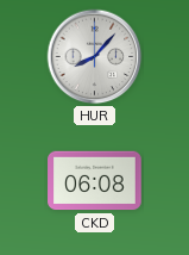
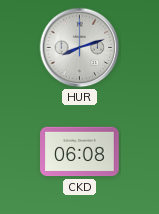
HUR: 8:07 -> 8:12 (80, 48)
